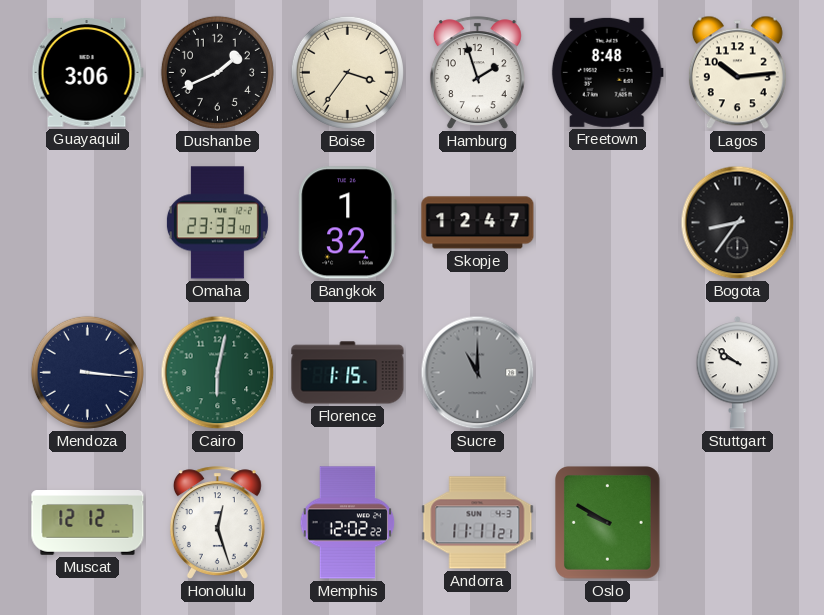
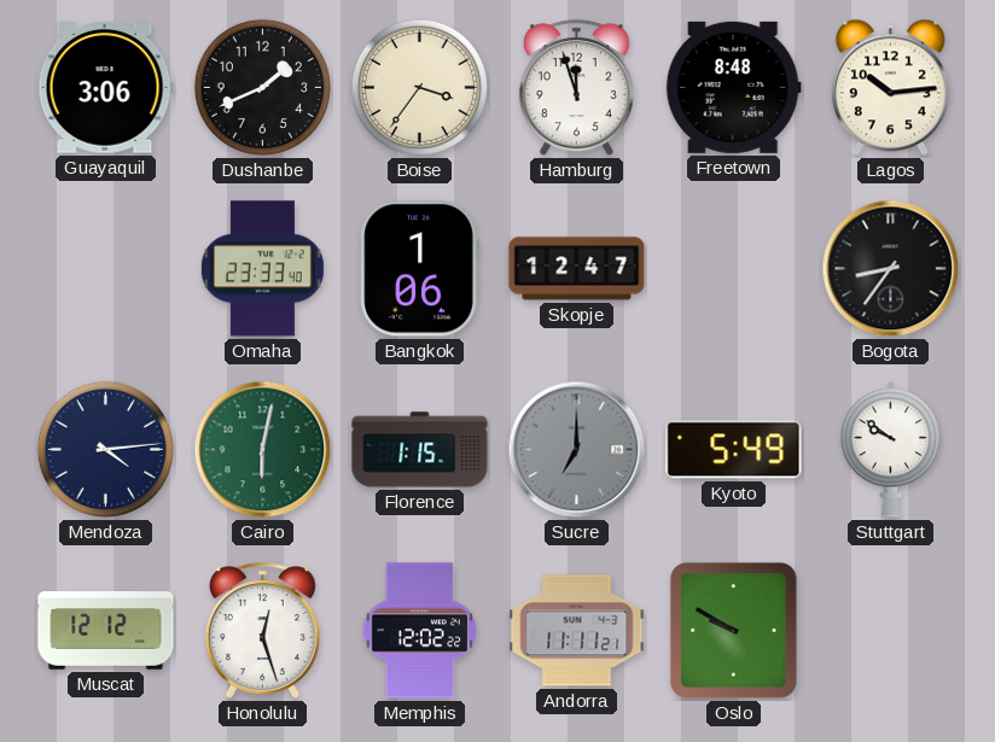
Hamburg: 1:57 -> 11:57 (576, 88)
Bangkok: 1:32 -> 1:06 (419, 269)
Mendoza: 3:16 -> 4:14 (105, 449)
Sucre: 11:00 -> 7:00 (577, 450)
Kyoto: none -> 5:49 (734, 450)
